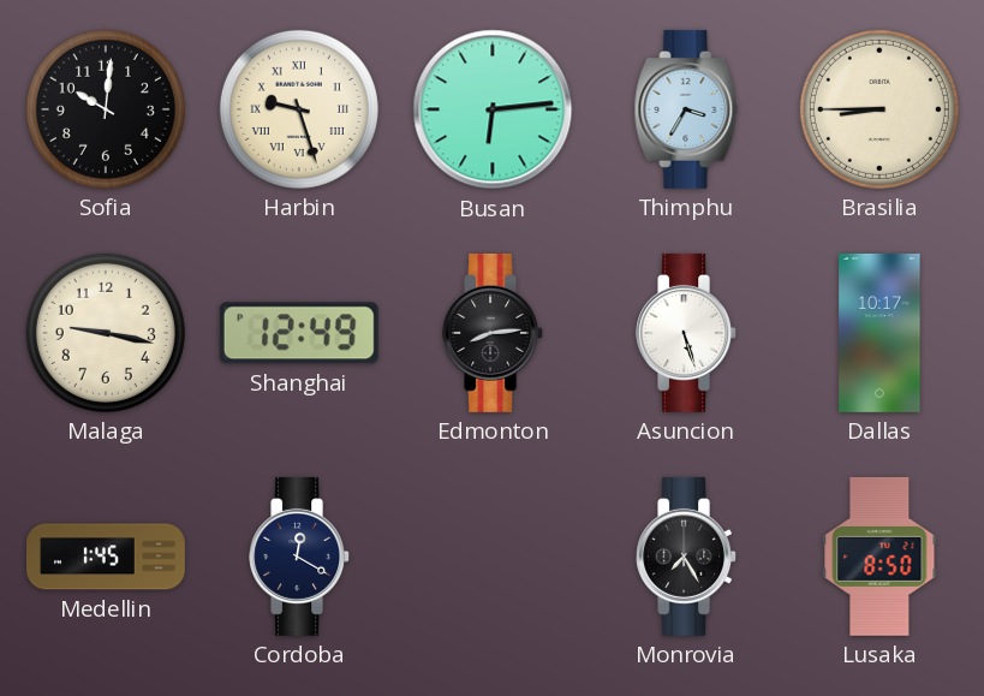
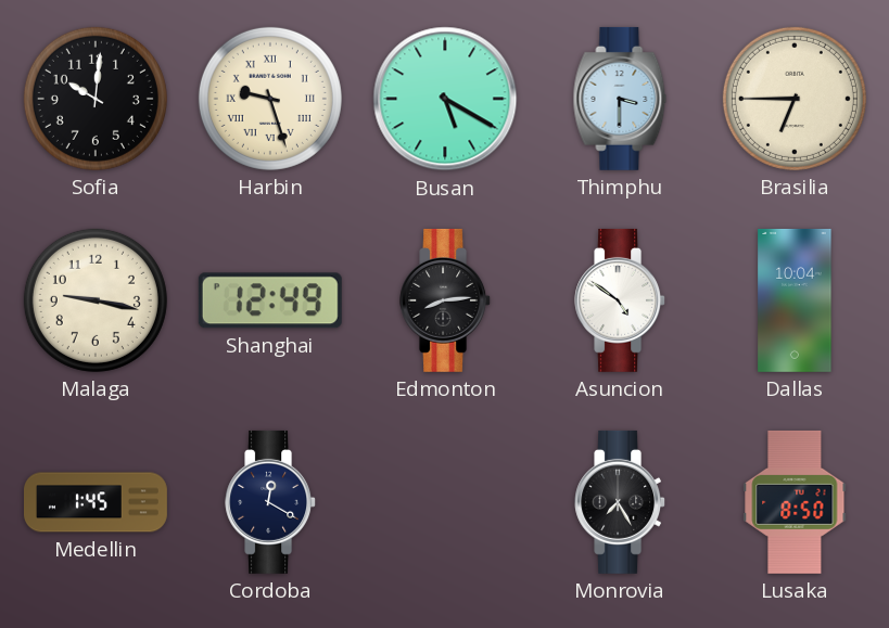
Busan: 6:14 -> 5:20 (445, 99)
Thimphu: 3:35 -> 3:30 (620, 99)
Brasilia: 8:45 -> 6:45 (795, 99)
Asuncion: 5:27 -> 4:51 (621, 300)
Dallas: 10:17 -> 10:04 (795, 300)
